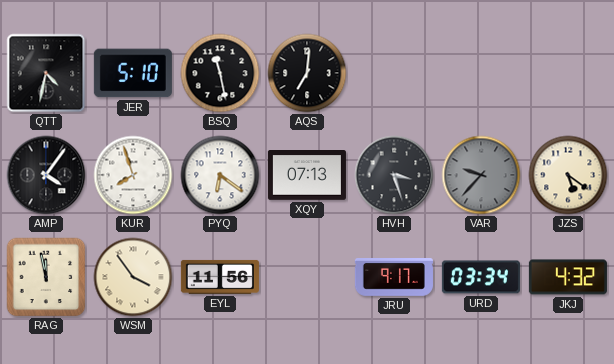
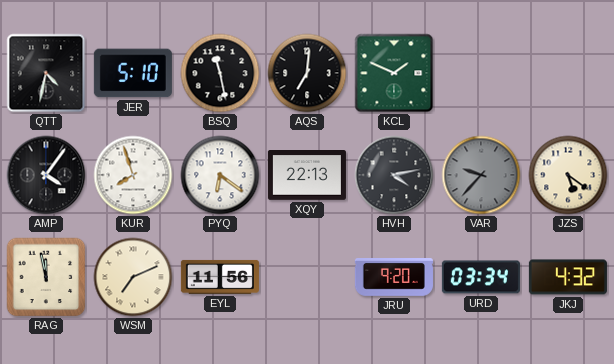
KCL: none -> 1:49 (394, 73)
XQY: 07:13 -> 22:13 (307, 176)
HVH: 3:27 -> 4:13 (394, 175)
WSM: 3:54 -> 7:11 (133, 277)
JRU: 9:17 -> 9:20 (394, 278)
